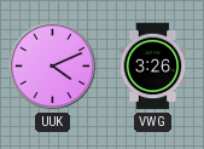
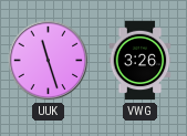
UUK: 4:11 -> 11:27 (49, 61)
